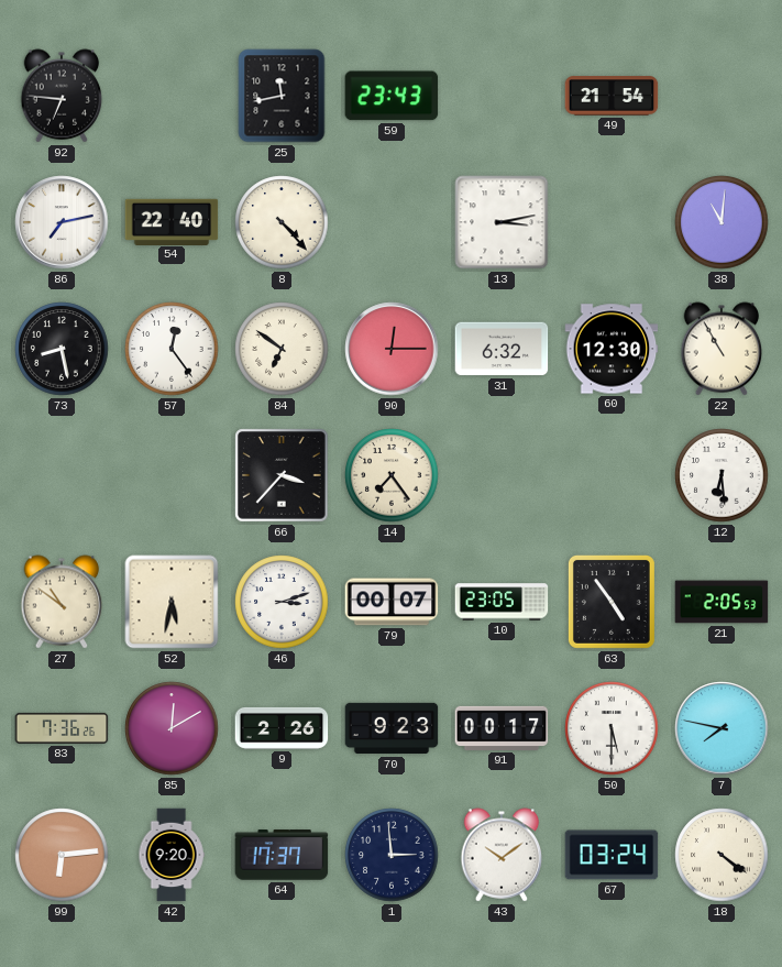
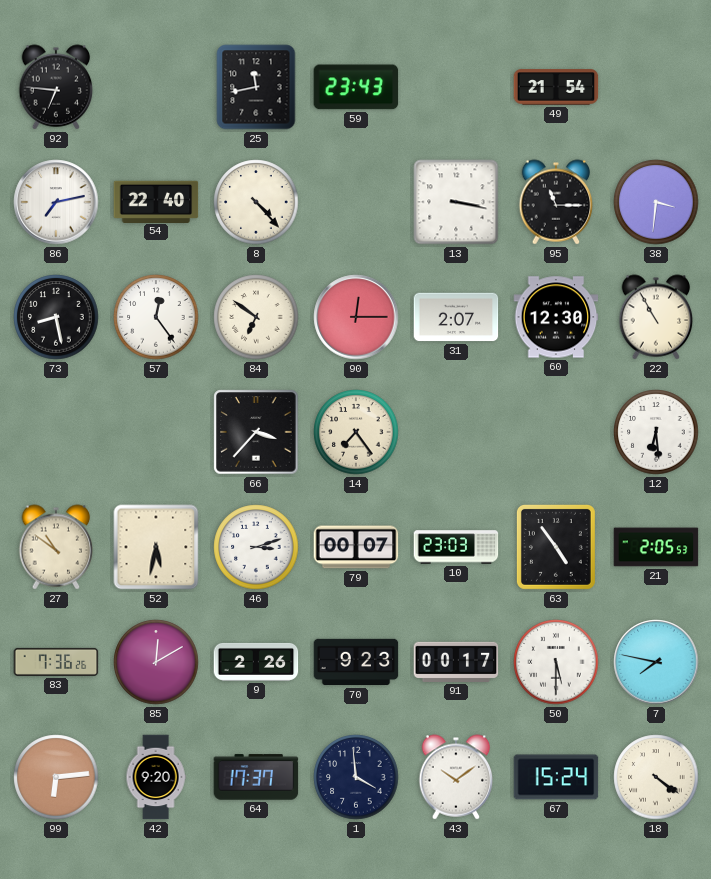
13: 3:13 -> 3:17 (456, 202)
95: none -> 11:15 (556, 202)
38: 11:01 -> 3:31 (656, 202)
31: 6:32 -> 2:07 (456, 317)
10: 23:05 -> 23:03 (456, 547)
1: 2:59 -> 3:59 (356, 777)
67: 03:24 -> 15:24 (556, 777)
